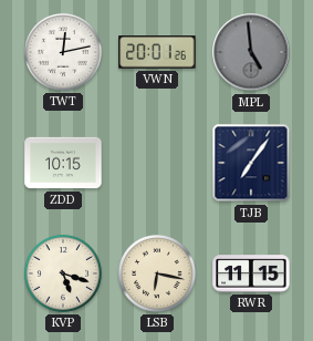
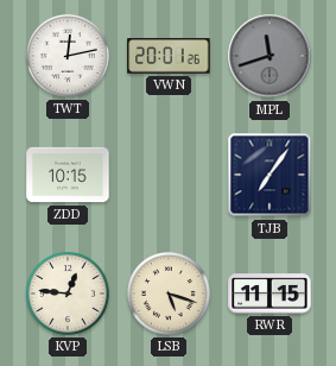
MPL: 4:59 -> 11:42 (270, 56)
KVP: 5:18 -> 12:46 (68, 294)
LSB: 6:17 -> 5:18 (169, 294)
